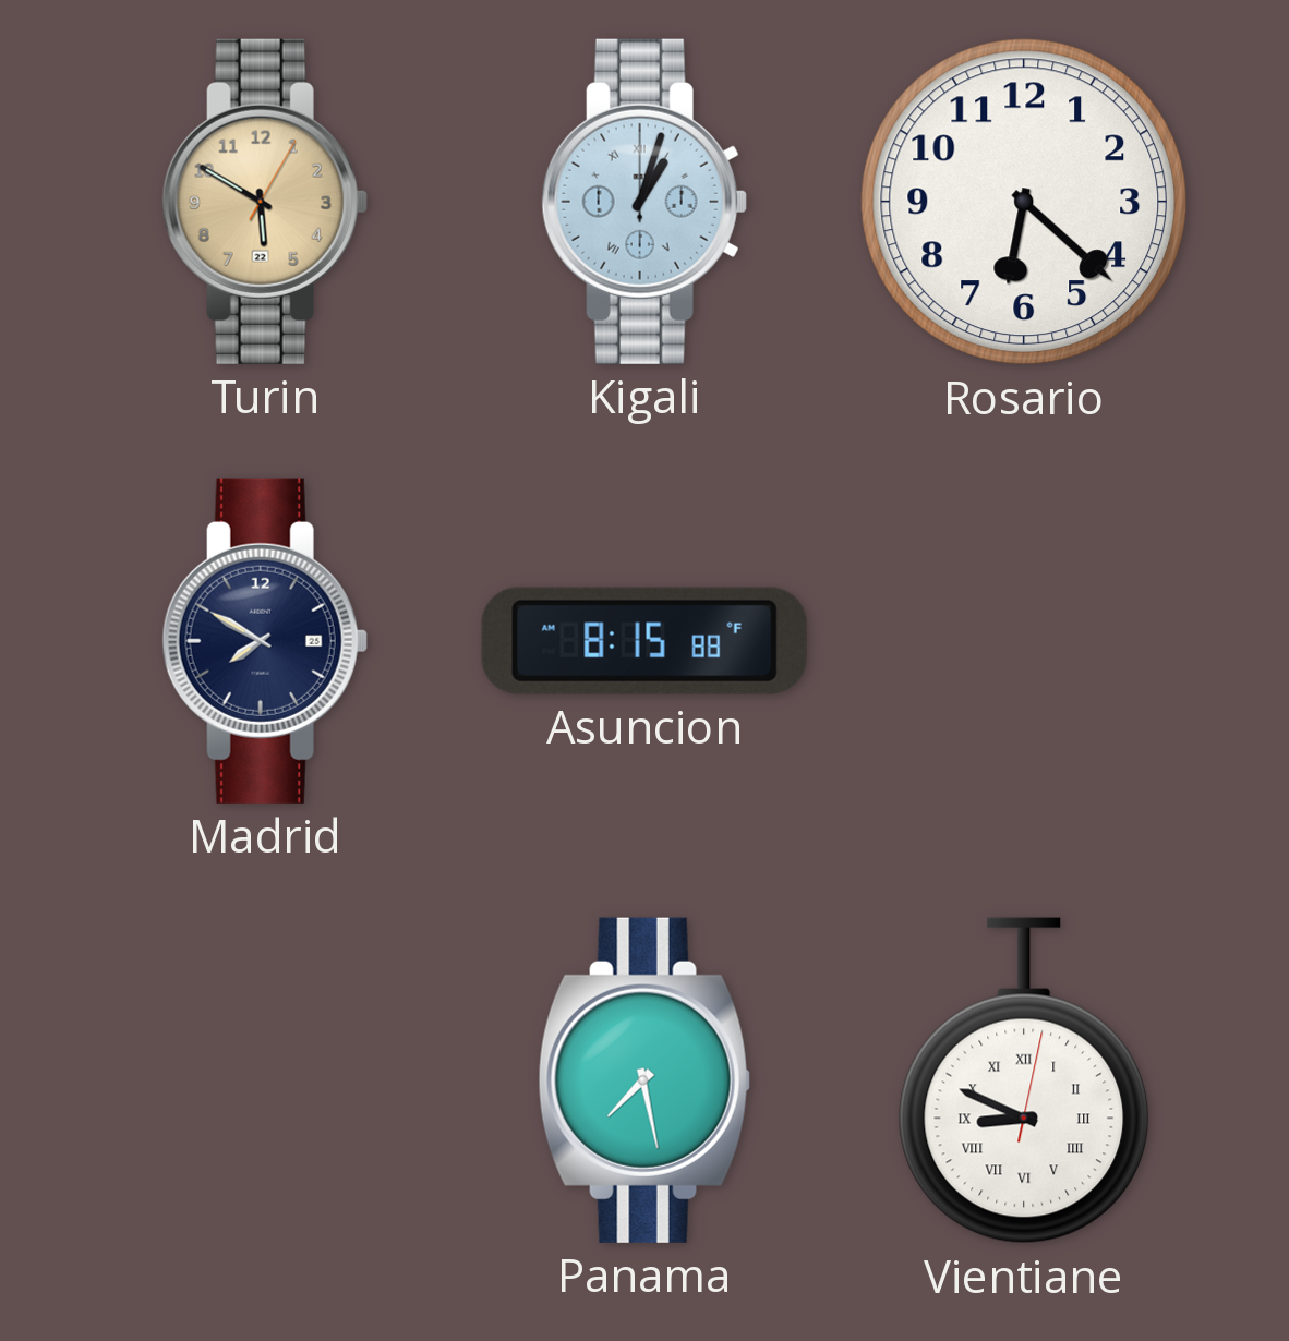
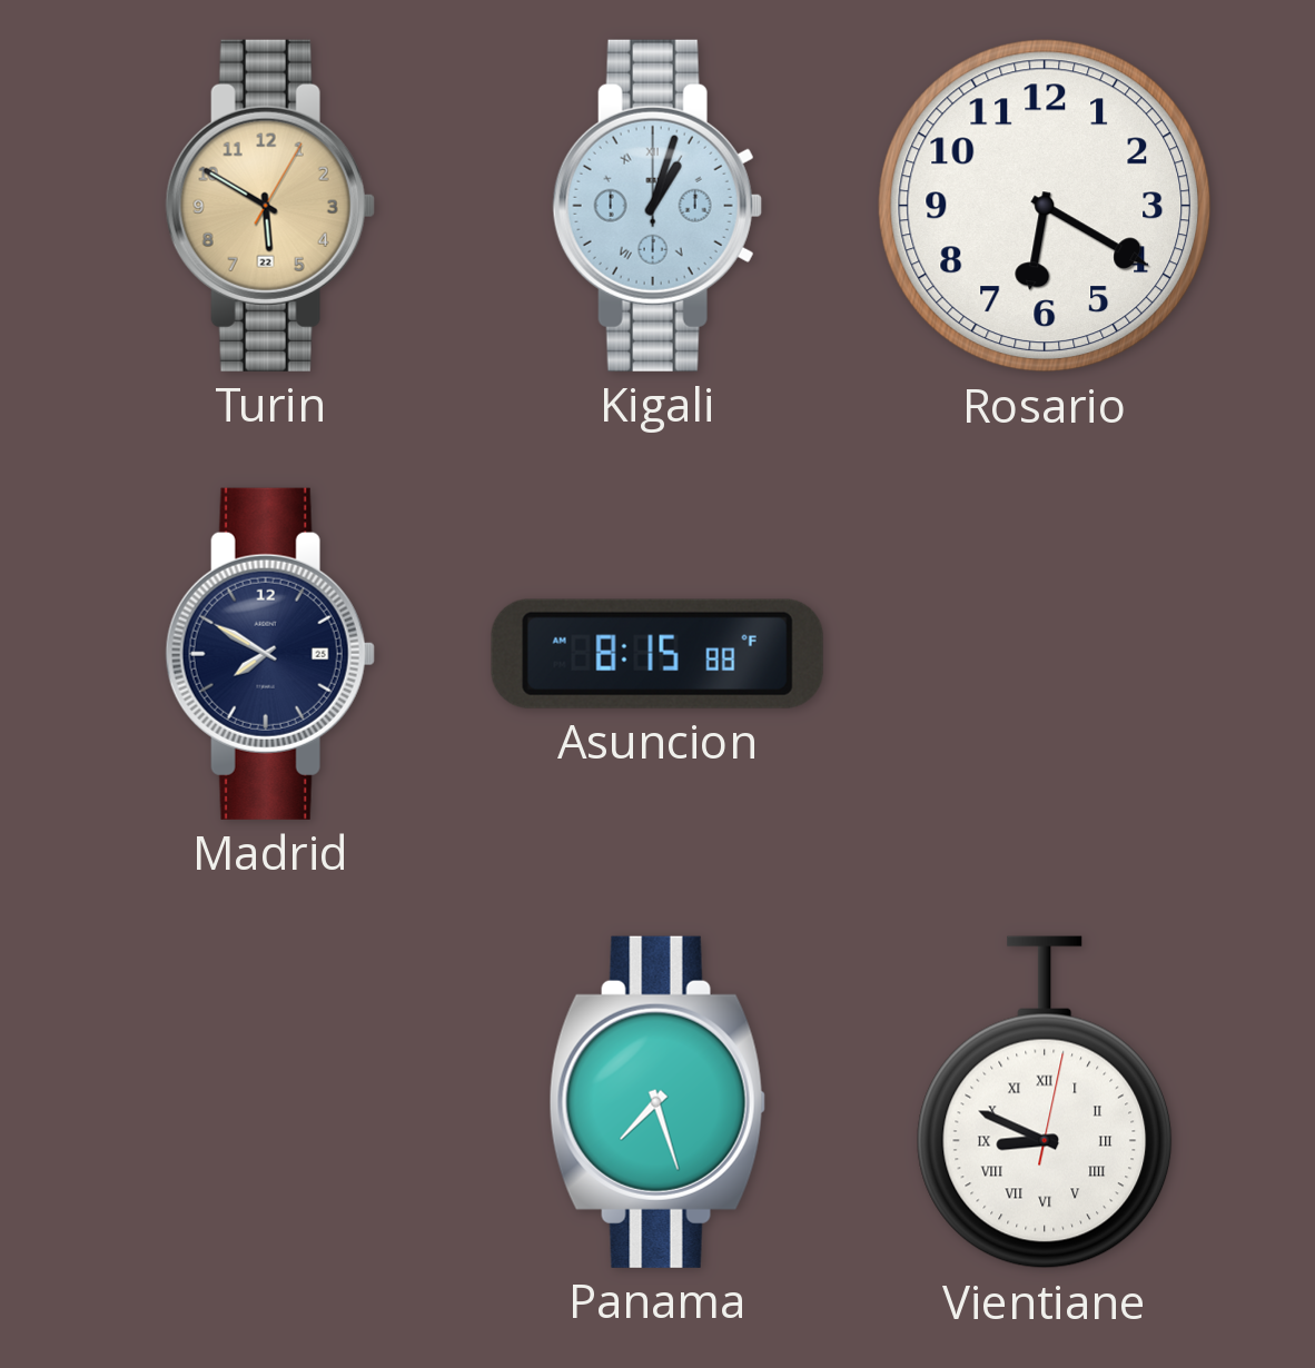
Rosario: 6:22 -> 6:20 (1045, 206)
Panama: 7:28 -> 7:27 (657, 1102)
